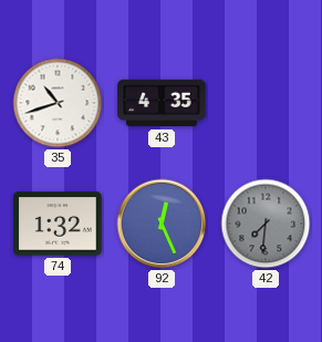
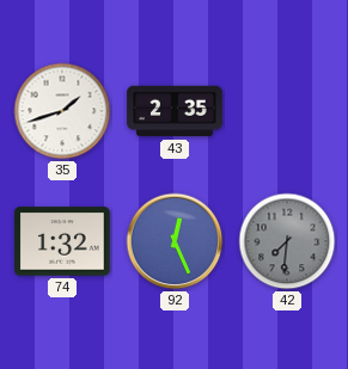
35: 10:42 -> 1:42 (62, 111)
43: 4:35 -> 2:35 (175, 111)
